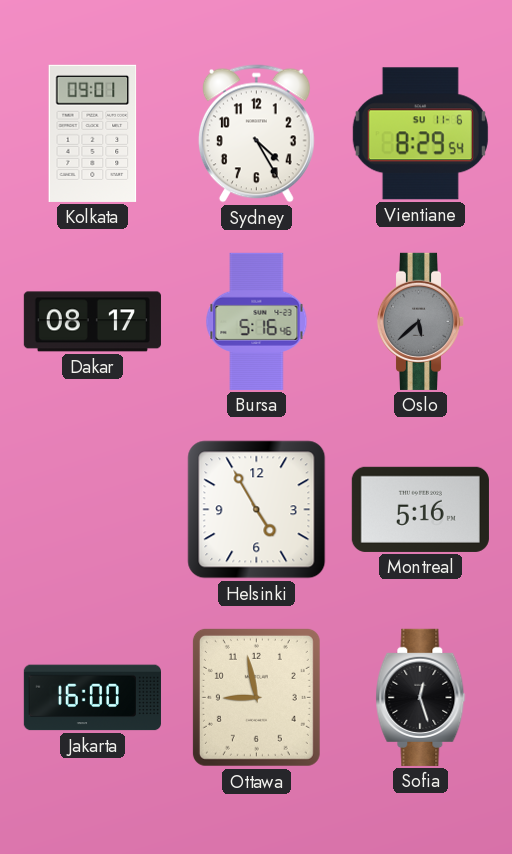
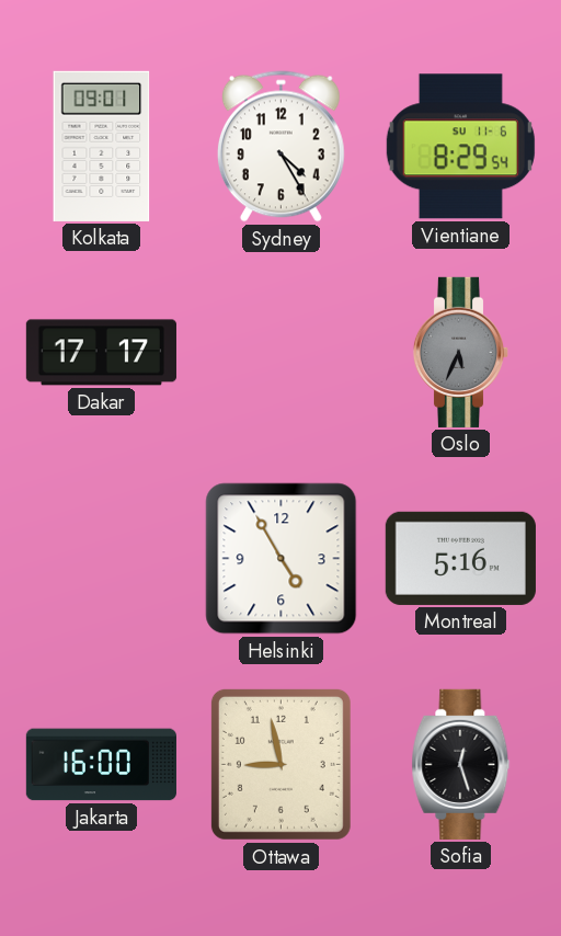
Dakar: 08:17 -> 17:17 (101, 353)
Bursa: 5:16 -> none (257, 321)
Oslo: 5:38 -> 5:34 (461, 352)
